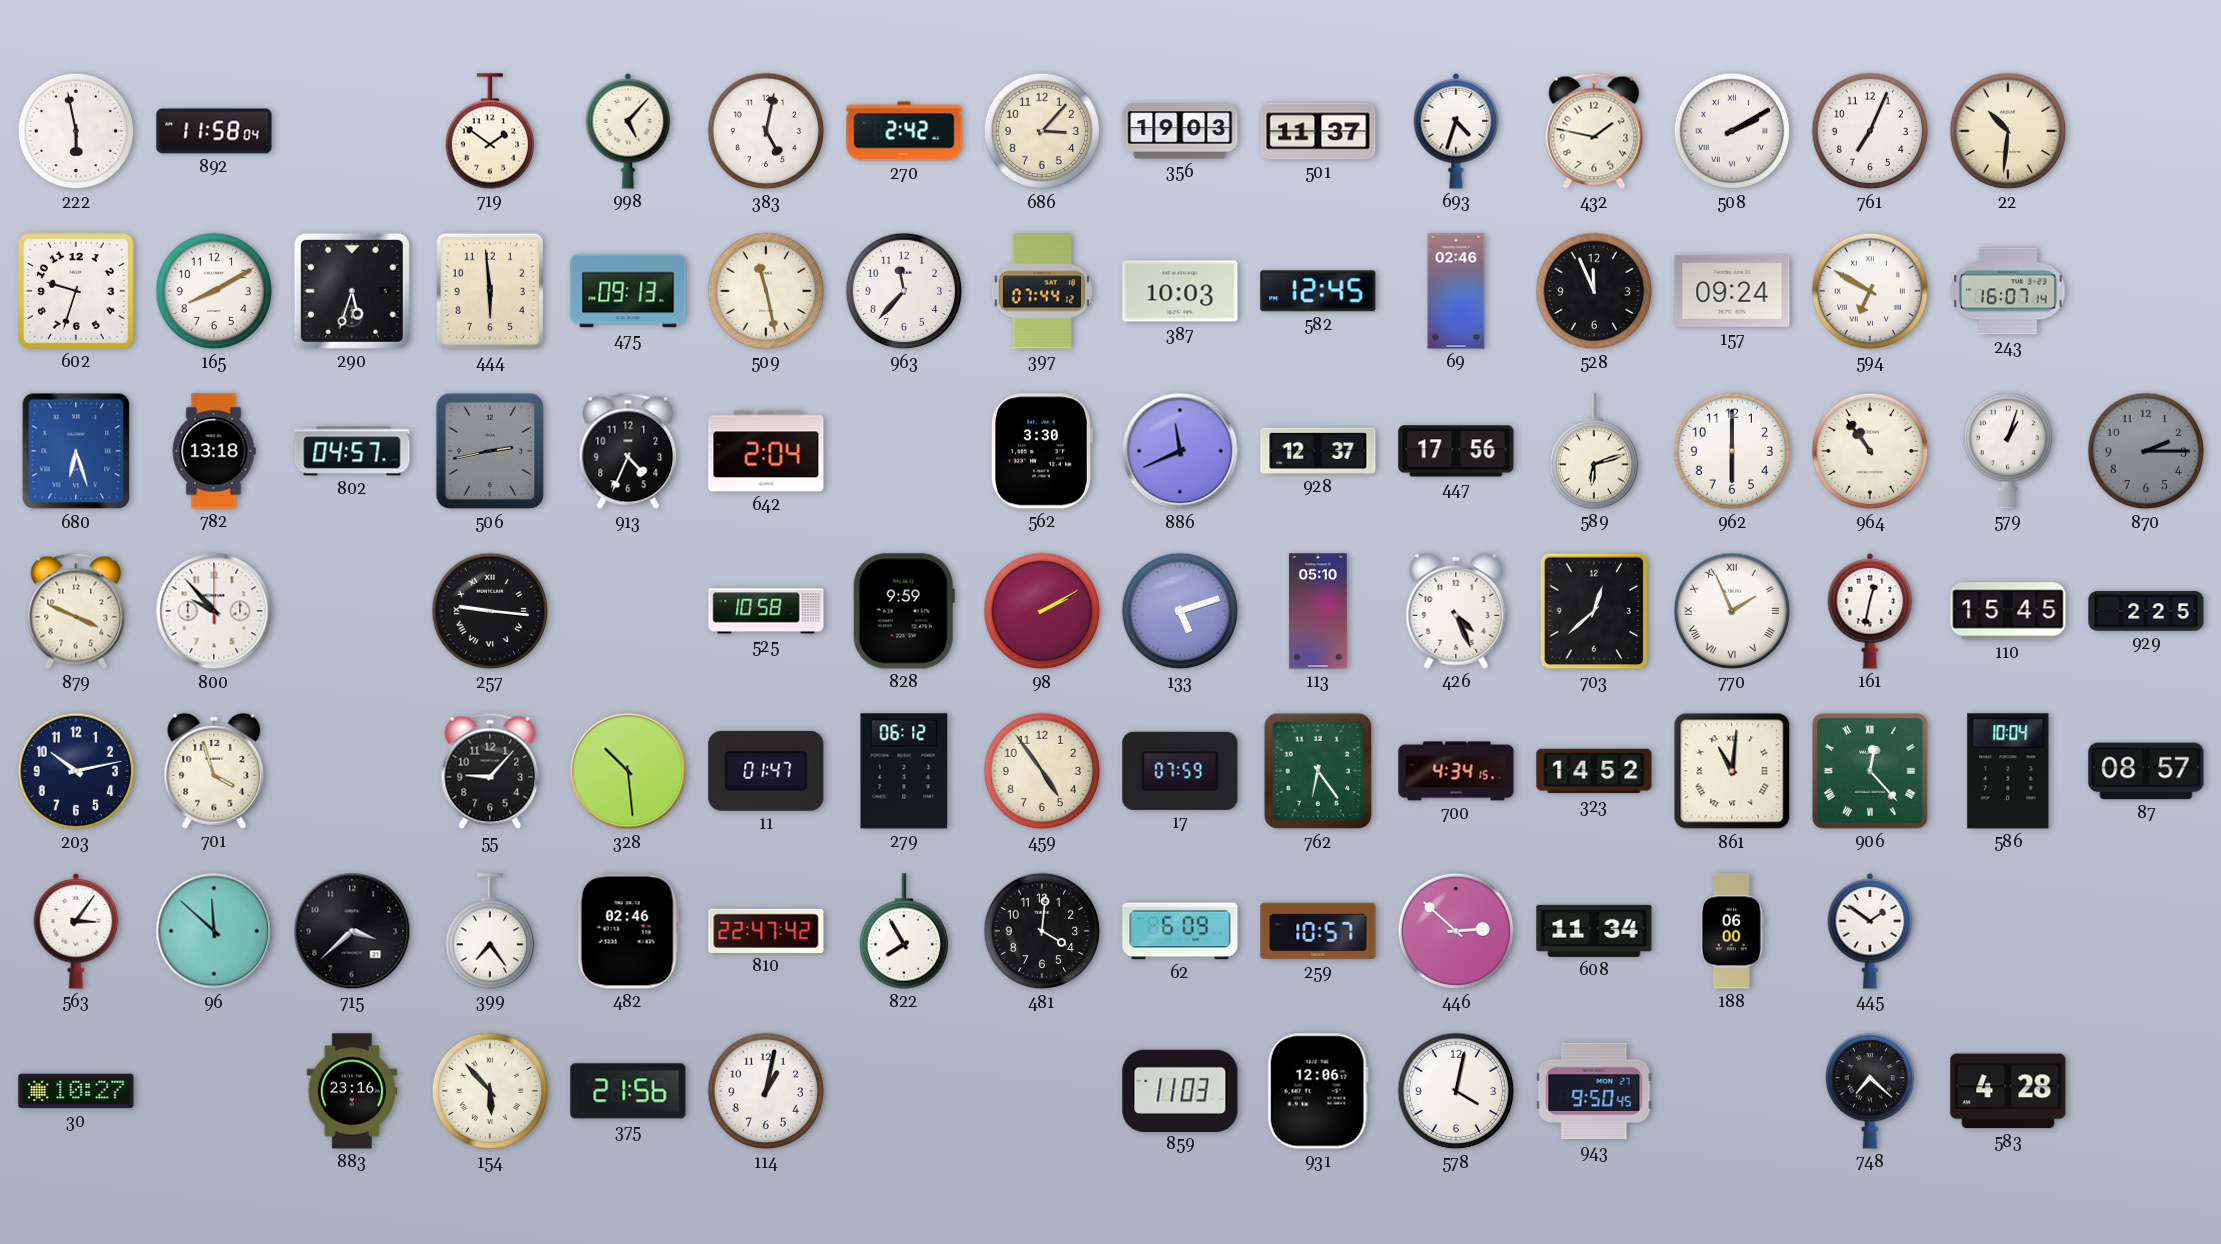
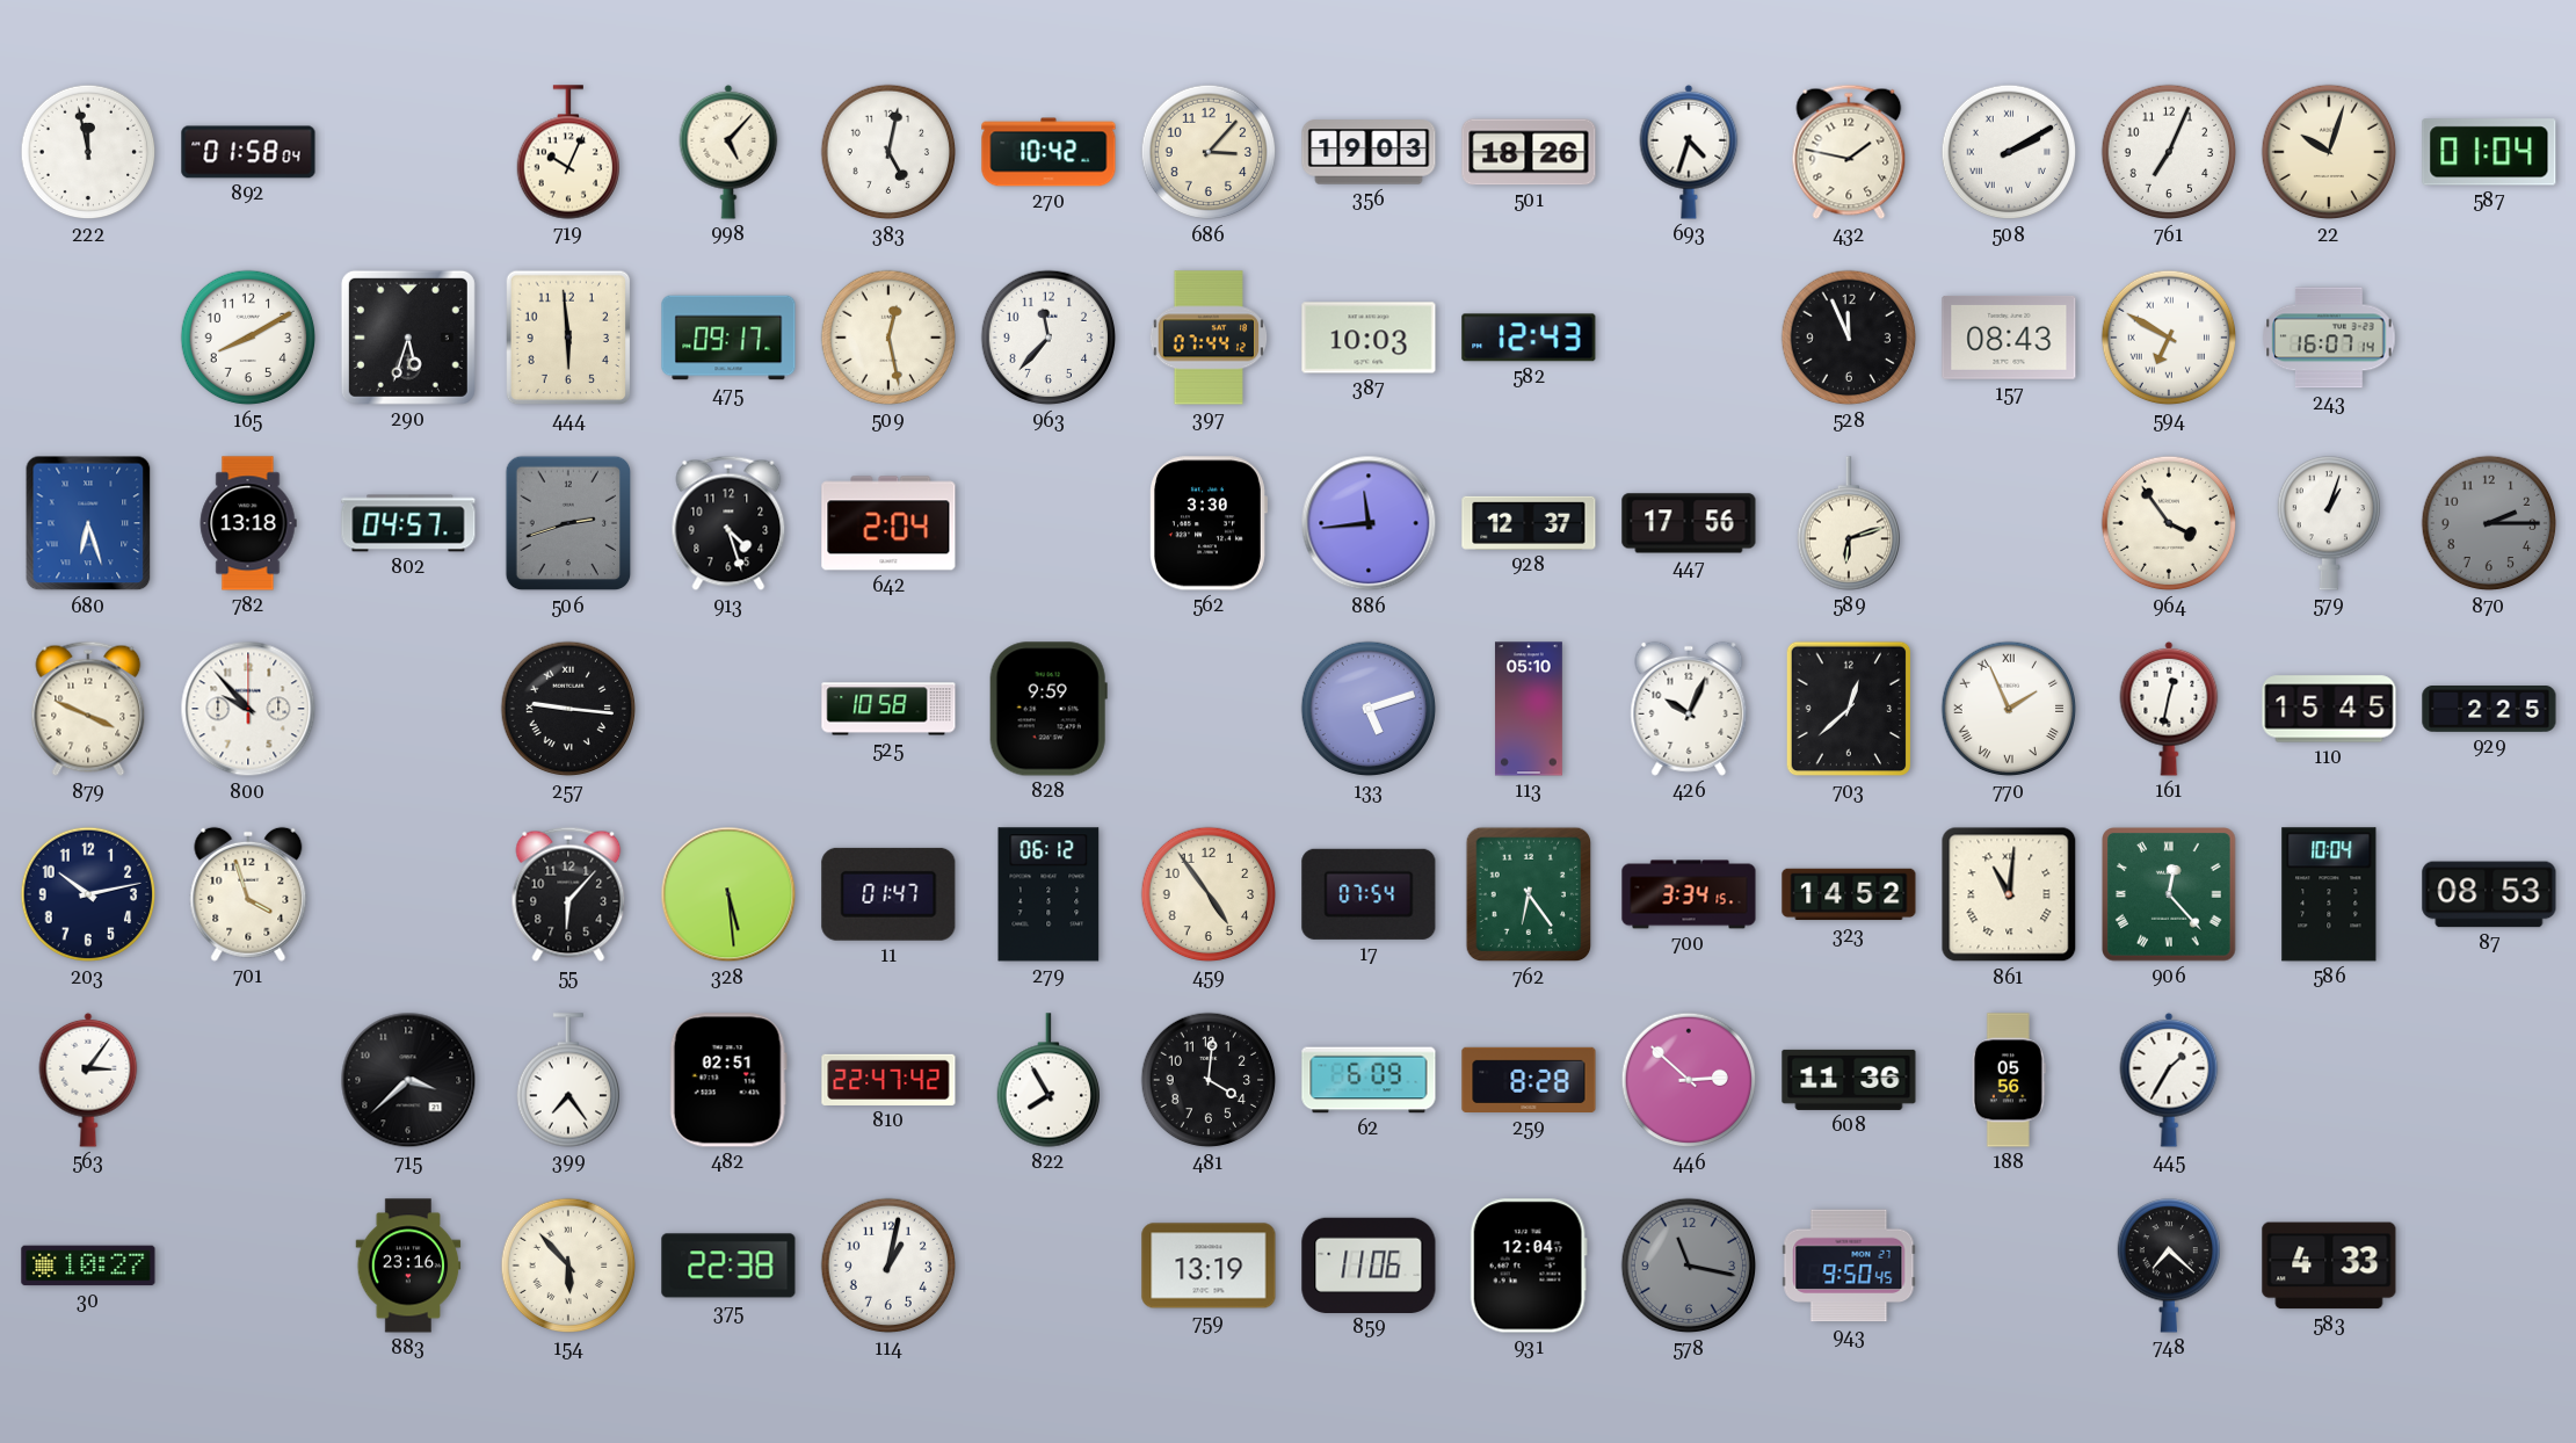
222: 5:58 -> 11:58 (88, 152)
892: 11:58 -> 01:58 (248, 152)
719: 1:51 -> 10:04 (567, 152)
270: 2:42 -> 10:42 (1048, 152)
501: 11:37 -> 18:26 (1529, 152)
22: 10:31 -> 10:03 (2329, 152)
587: none -> 01:04 (2489, 152)
602: 9:33 -> none (77, 292)
475: 09:13 -> 09:17 (728, 338)
509: 11:28 -> 12:28 (888, 338)
582: 12:45 -> 12:43 (1529, 338)
69: 02:46 -> none (1456, 291)
157: 09:24 -> 08:43 (2009, 338)
506: 2:43 -> 2:42 (568, 523)
913: 4:34 -> 4:27 (728, 523)
886: 11:41 -> 11:44 (1369, 523)
962: 6:00 -> none (1732, 451)
964: 10:54 -> 3:54 (2169, 523)
98: 2:10 -> none (1042, 611)
426: 4:26 -> 10:04 (1689, 709)
55: 9:07 -> 6:07 (568, 894)
328: 10:29 -> 5:29 (728, 894)
17: 07:59 -> 07:54 (1369, 894)
700: 4:34 -> 3:34 (1689, 894)
87: 08:57 -> 08:53 (2489, 894)
96: 11:52 -> none (214, 931)
482: 02:46 -> 02:51 (728, 1080)
259: 10:57 -> 8:28 (1529, 1080)
608: 11:34 -> 11:36 (1849, 1080)
188: 06:00 -> 05:56 (2009, 1080)
445: 1:51 -> 1:35 (2169, 1080)
375: 21:56 -> 22:38 (728, 1266)
759: none -> 13:19 (1209, 1266)
859: 11:03 -> 11:06 (1369, 1264)
931: 12:06 -> 12:04 (1529, 1266)
578: 4:02 -> 11:17 (1689, 1266)
578 dial: white -> grey (1689, 1266)
583: 4:28 -> 4:33 (2329, 1266)
